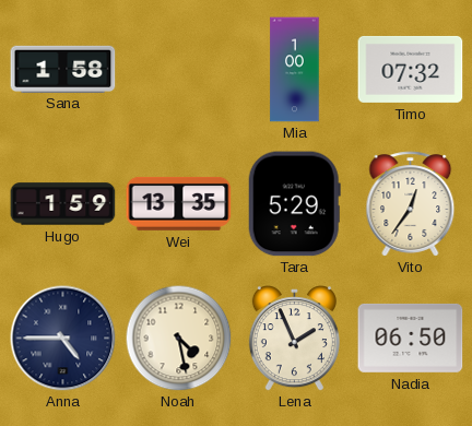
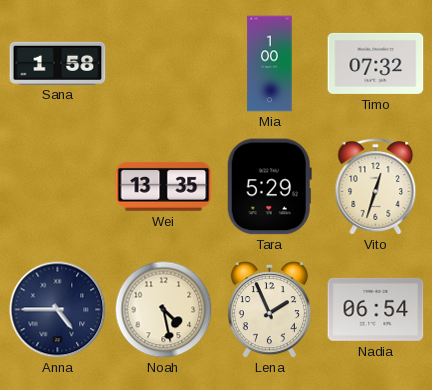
Hugo: 1:59 -> none (63, 204)
Vito: 12:36 -> 12:33 (376, 187)
Nadia: 06:50 -> 06:54 (376, 309)
